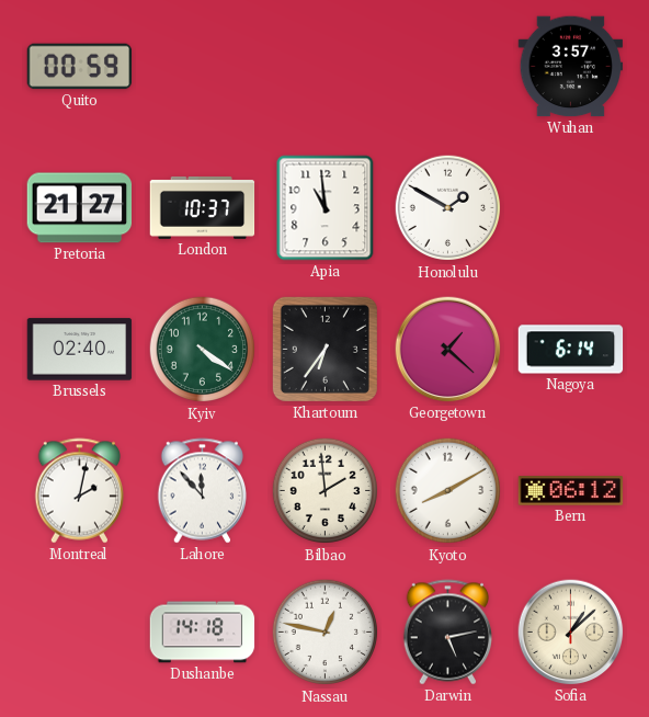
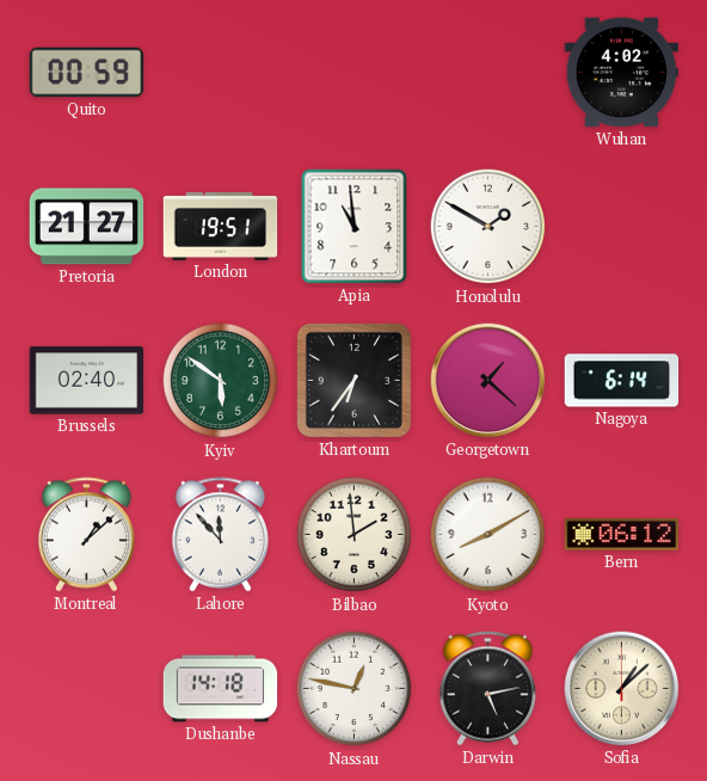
Wuhan: 3:57 -> 4:02 (622, 73)
London: 10:37 -> 19:51 (221, 226)
Kyiv: 4:21 -> 5:51 (221, 381)
Montreal: 2:02 -> 1:08 (86, 535)
